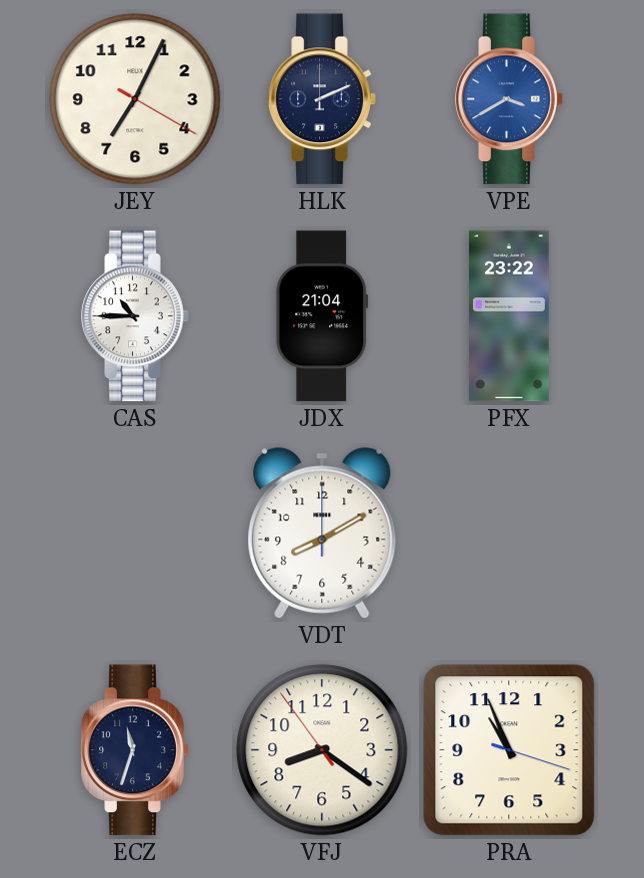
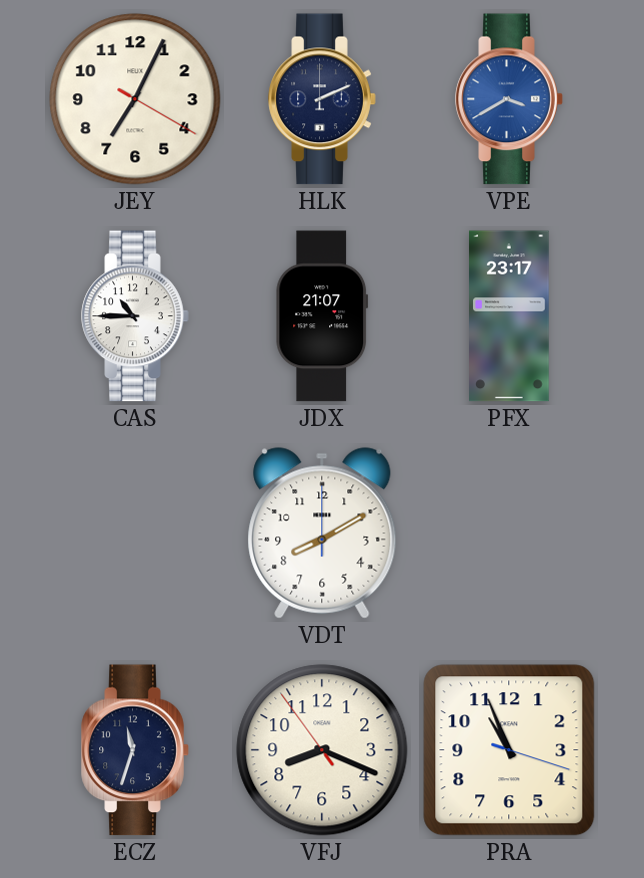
JDX: 21:04 -> 21:07 (322, 316)
PFX: 23:22 -> 23:17 (510, 316)
VFJ: 8:20 -> 8:18 (322, 750)
